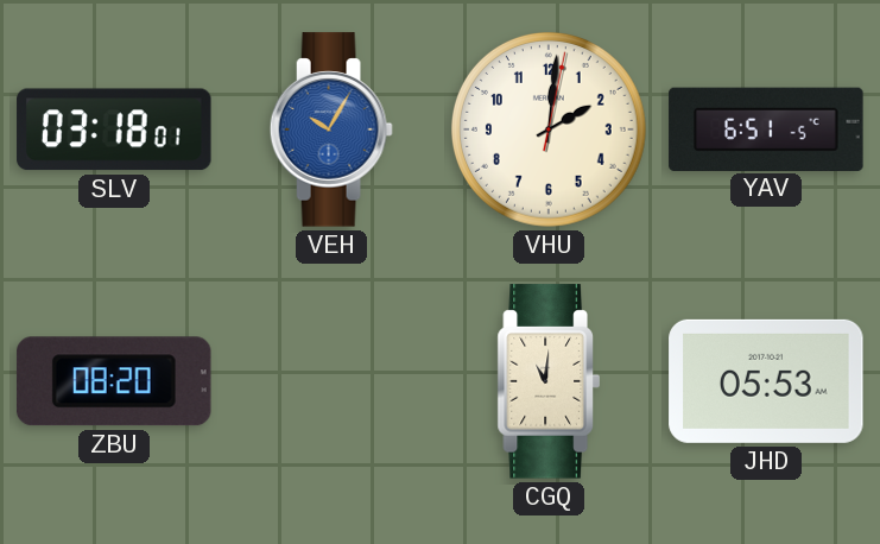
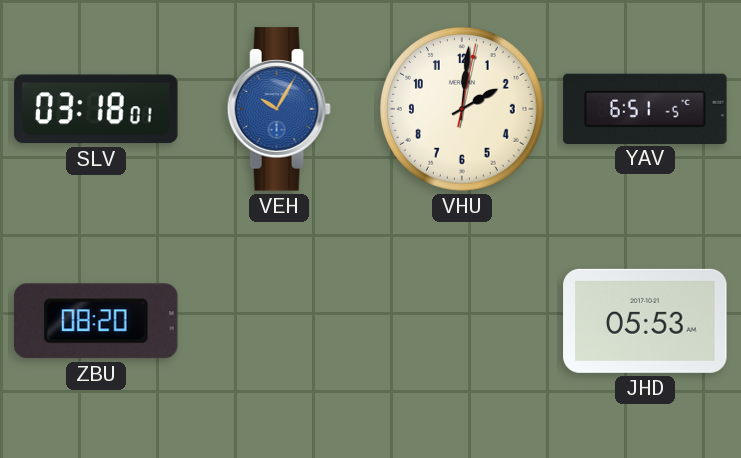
CGQ: 11:01 -> none (547, 381)
